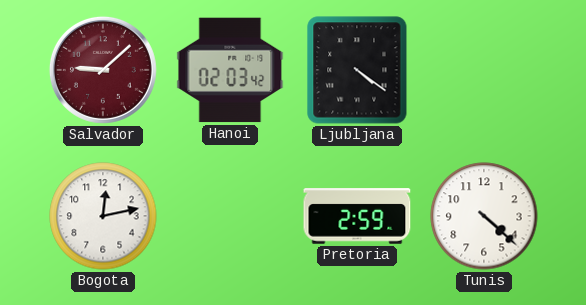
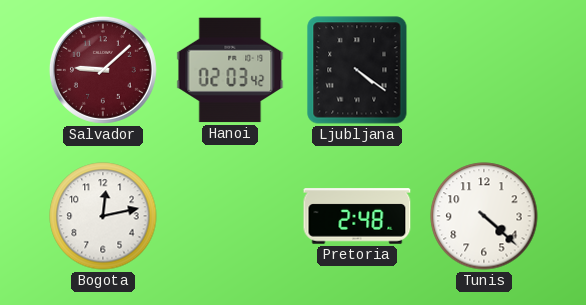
Pretoria: 2:59 -> 2:48 (357, 216)
